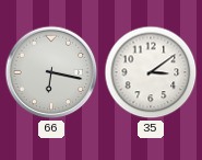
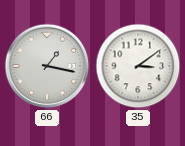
66: 6:17 -> 1:17 (47, 66)
